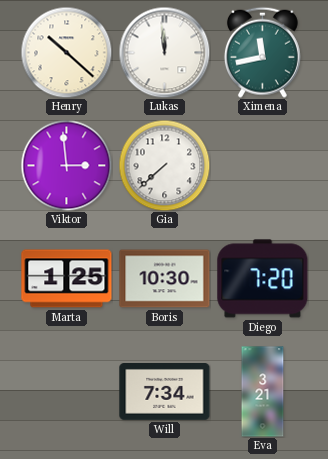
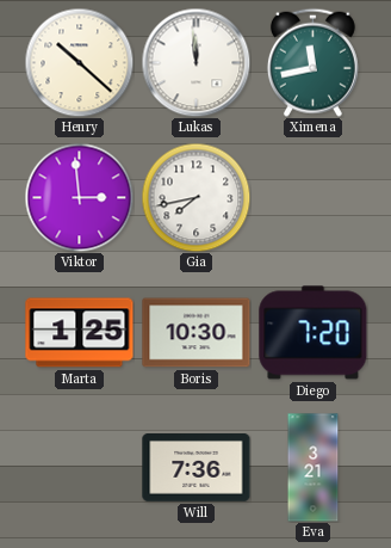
Gia: 7:38 -> 7:43 (195, 197)
Will: 7:34 -> 7:36 (197, 468)
